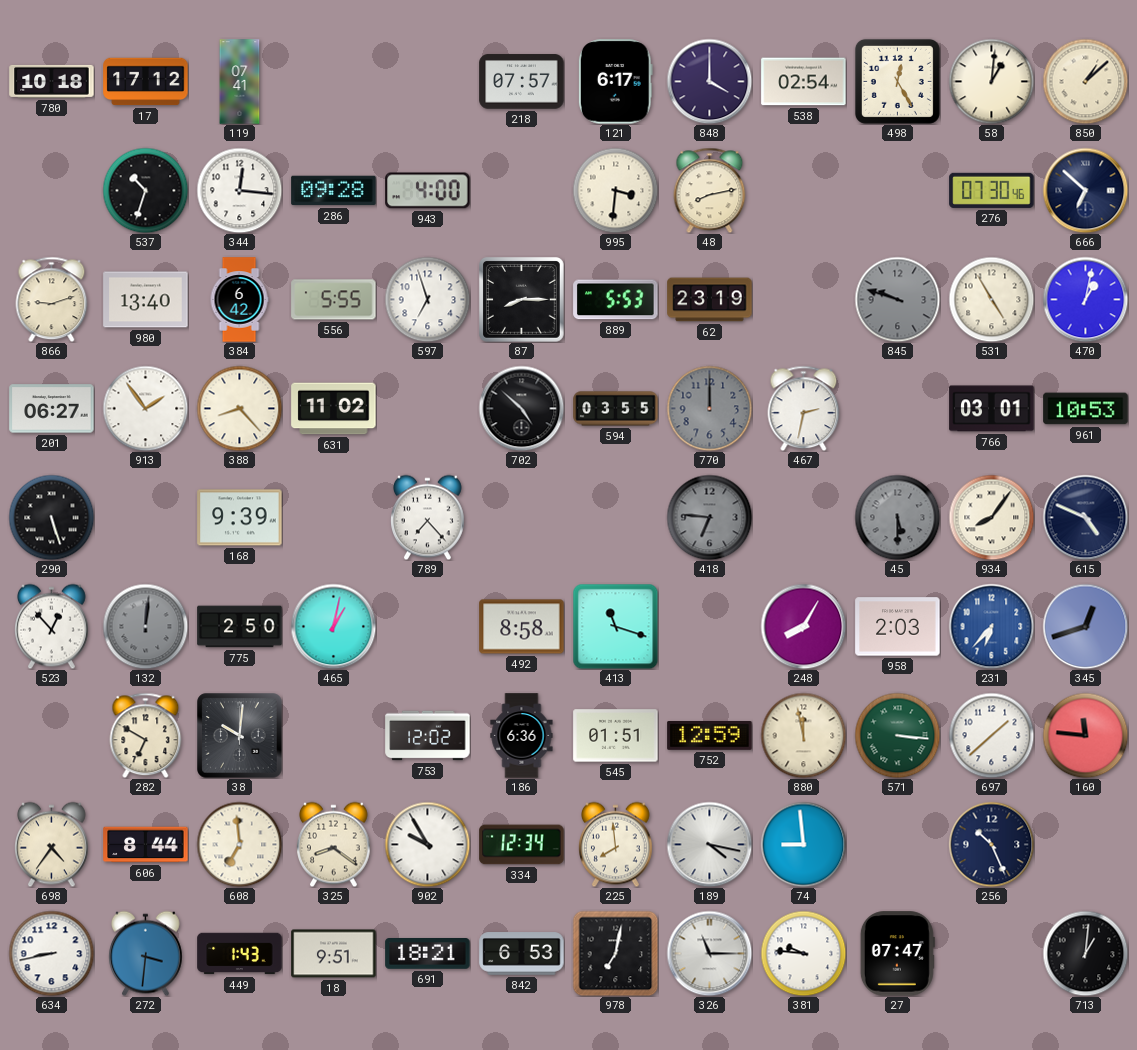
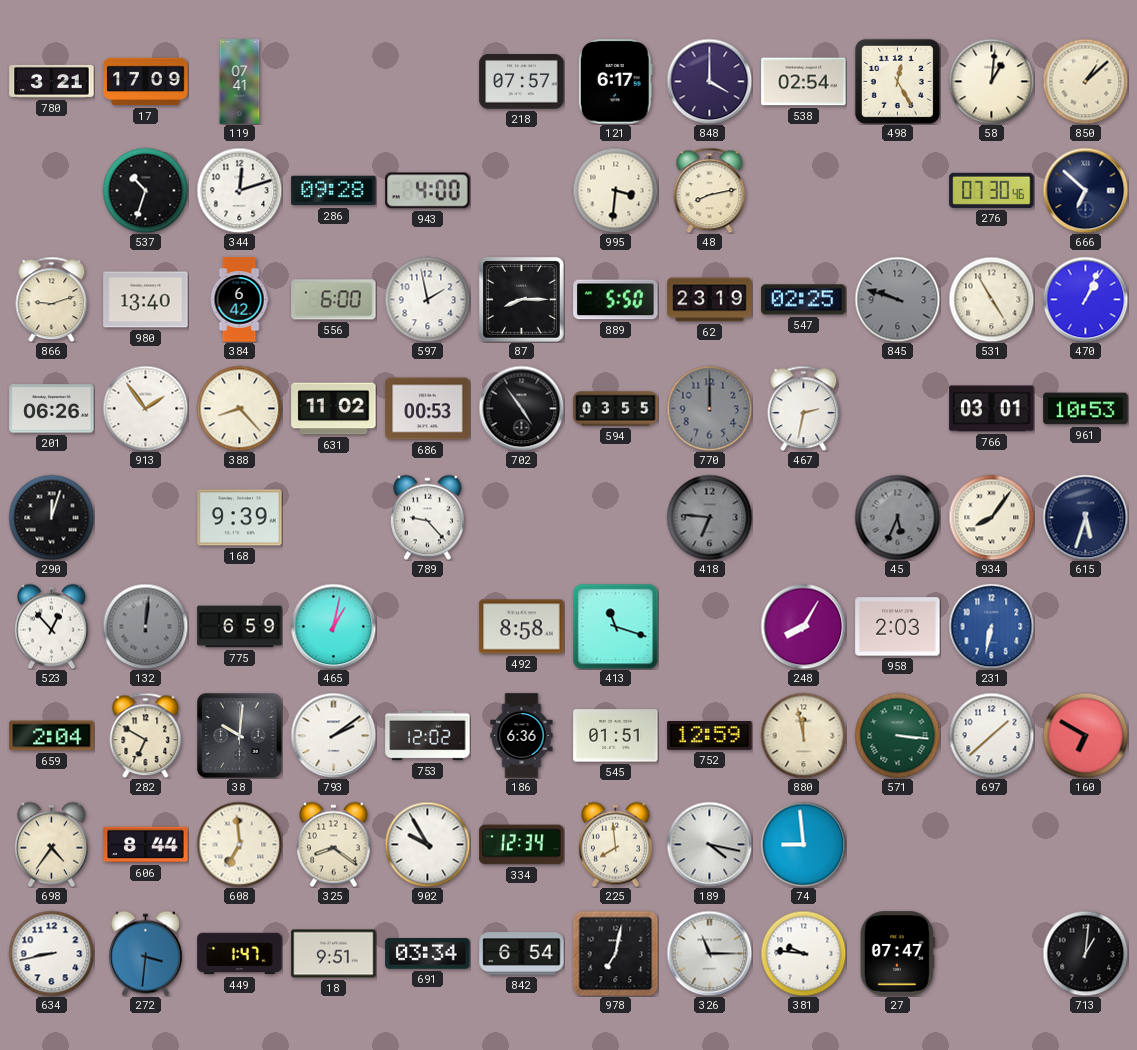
780: 10:18 -> 3:21 (52, 81)
17: 17:12 -> 17:09 (146, 82)
344: 12:16 -> 12:12 (239, 190)
556: 5:55 -> 6:00 (334, 300)
597: 6:57 -> 1:58 (427, 299)
889: 5:53 -> 5:50 (616, 300)
547: none -> 02:25 (804, 300)
470: 1:02 -> 1:04 (1085, 299)
201: 06:27 -> 06:26 (52, 409)
686: none -> 00:53 (428, 409)
702: 4:52 -> 4:54 (521, 408)
290: 5:27 -> 12:03 (51, 517)
789: 7:23 -> 9:23 (428, 517)
45: 5:30 -> 5:34 (897, 517)
615: 4:49 -> 5:33 (1085, 517)
775: 2:50 -> 6:59 (240, 627)
231: 6:37 -> 6:32 (991, 626)
345: 12:42 -> none (1085, 626)
659: none -> 2:04 (52, 736)
793: none -> 2:09 (333, 735)
160: 11:46 -> 6:50 (1085, 735)
256: 10:26 -> none (991, 844)
449: 1:43 -> 1:47 (240, 954)
691: 18:21 -> 03:34 (428, 954)
842: 6:53 -> 6:54 (522, 954)
